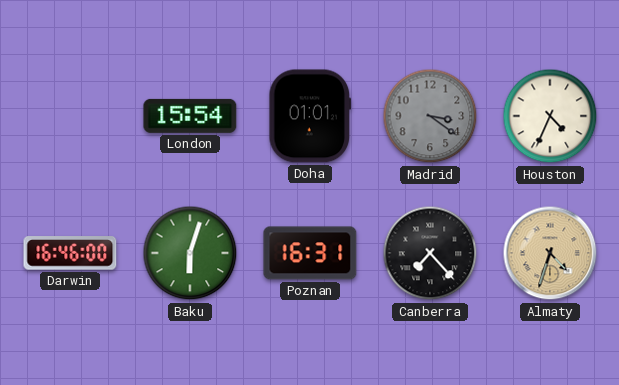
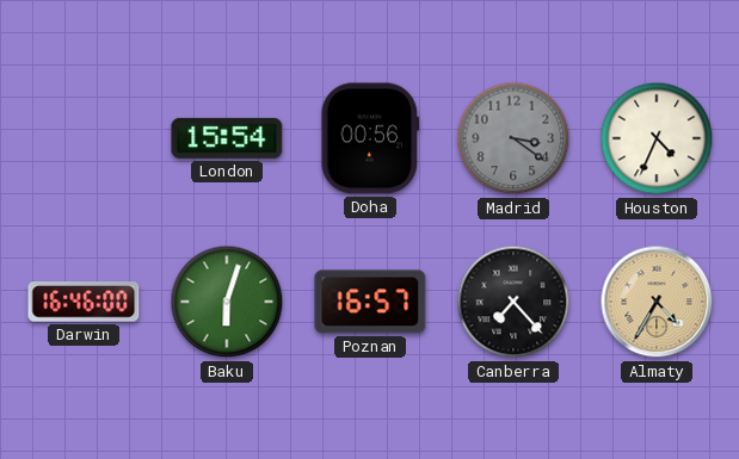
Doha: 01:01 -> 00:56 (370, 138)
Poznan: 16:31 -> 16:57 (370, 302)
Almaty: 4:33 -> 4:35 (657, 302)
